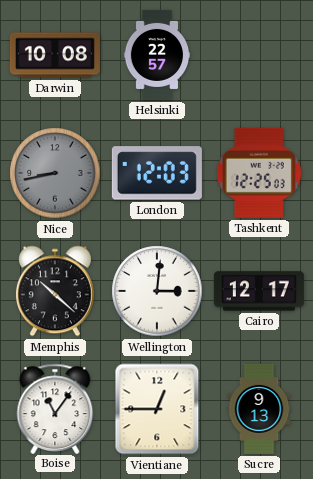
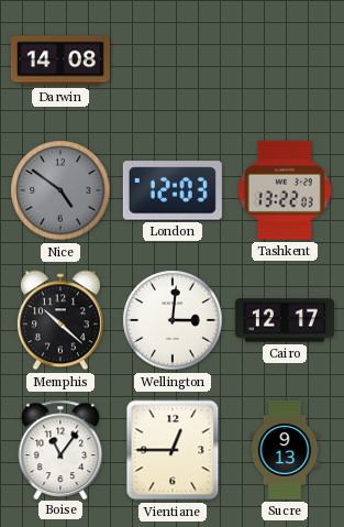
Darwin: 10:08 -> 14:08 (60, 61)
Helsinki: 22:57 -> none (157, 55)
Nice: 8:43 -> 4:51 (60, 190)
Tashkent: 12:25 -> 13:22 (285, 190)
